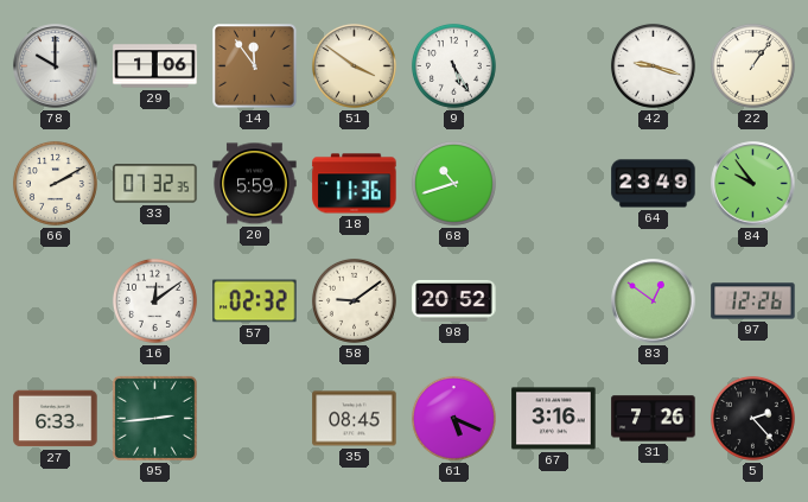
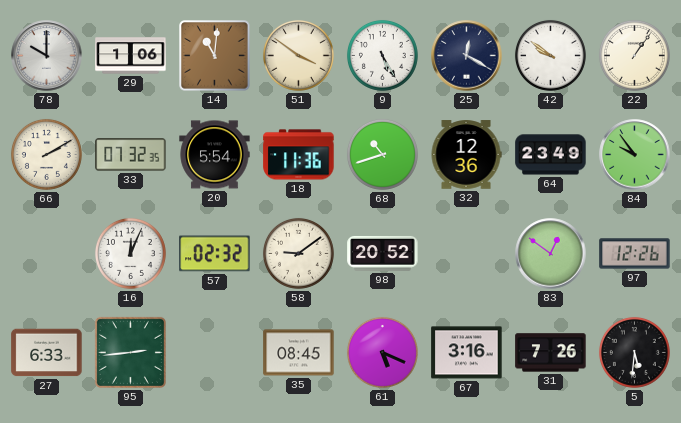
14: 11:54 -> 11:01 (215, 56)
25: none -> 12:20 (467, 56)
42: 9:18 -> 9:51 (550, 55)
20: 5:59 -> 5:54 (215, 155)
32: none -> 12:36 (466, 155)
16: 12:09 -> 12:04 (130, 253)
5: 2:23 -> 5:31 (634, 352)
